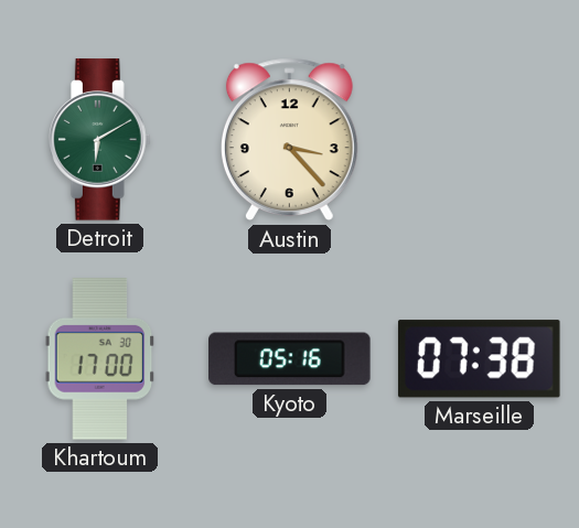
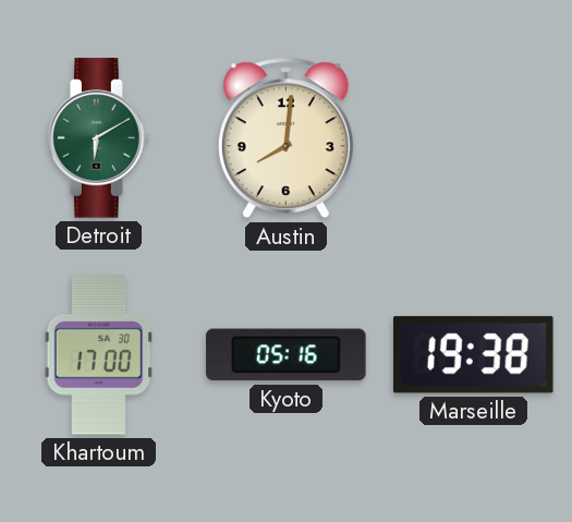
Austin: 3:23 -> 8:01 (285, 138)
Marseille: 07:38 -> 19:38 (473, 355)
